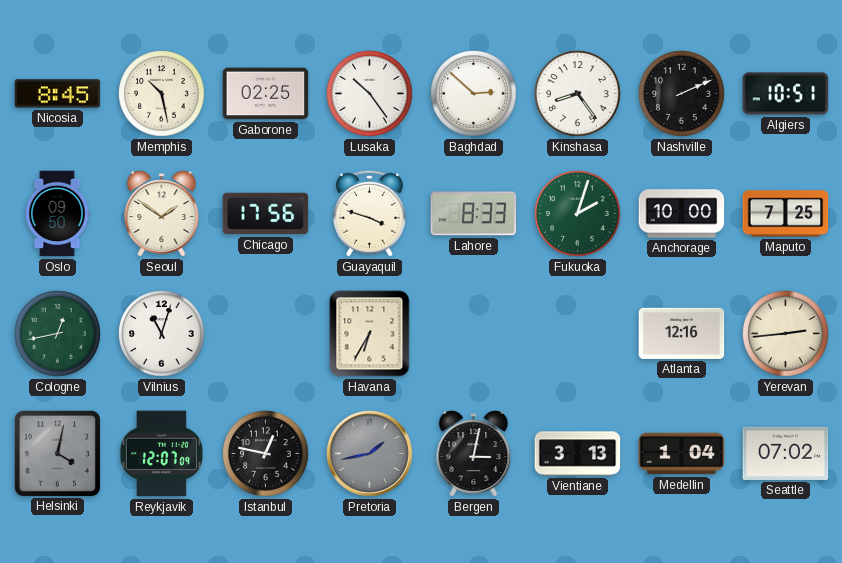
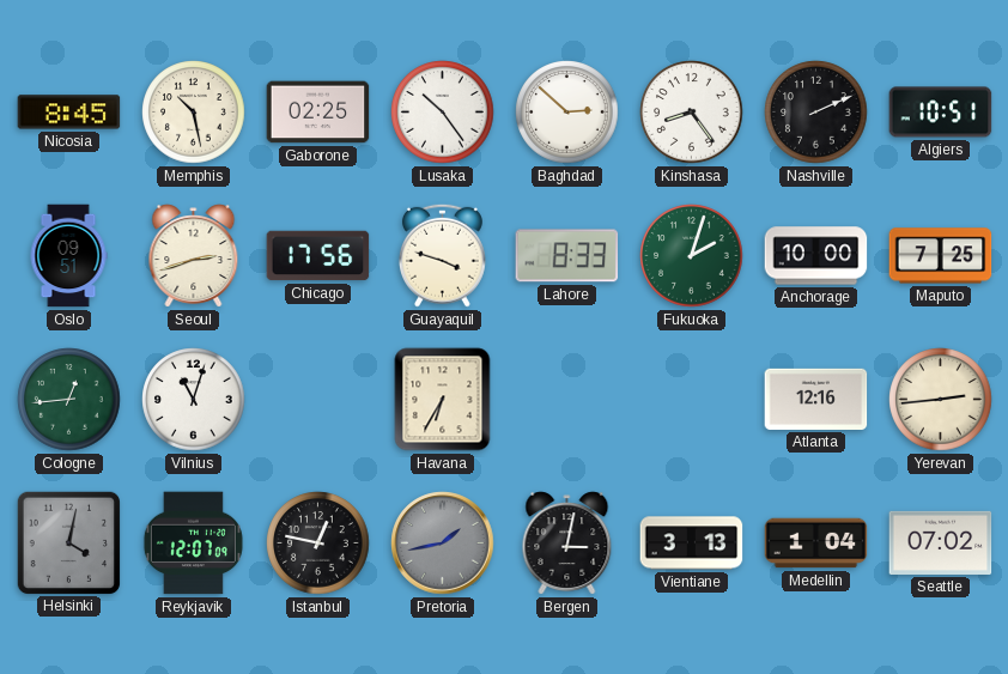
Oslo: 09:50 -> 09:51 (68, 256)
Seoul: 1:51 -> 2:42 (194, 256)
Cologne: 12:43 -> 12:44 (69, 400)
